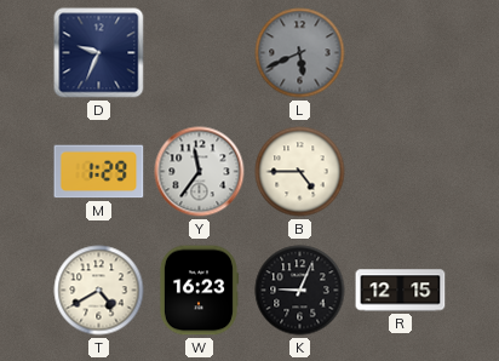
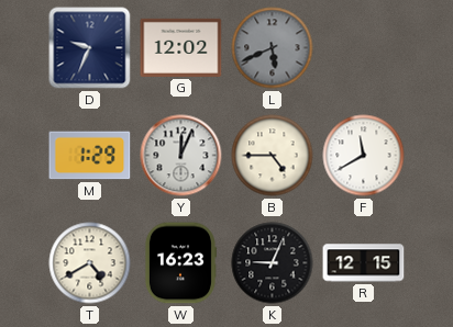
G: none -> 12:02 (181, 47)
Y: 11:36 -> 12:04 (181, 156)
F: none -> 11:40 (364, 156)
